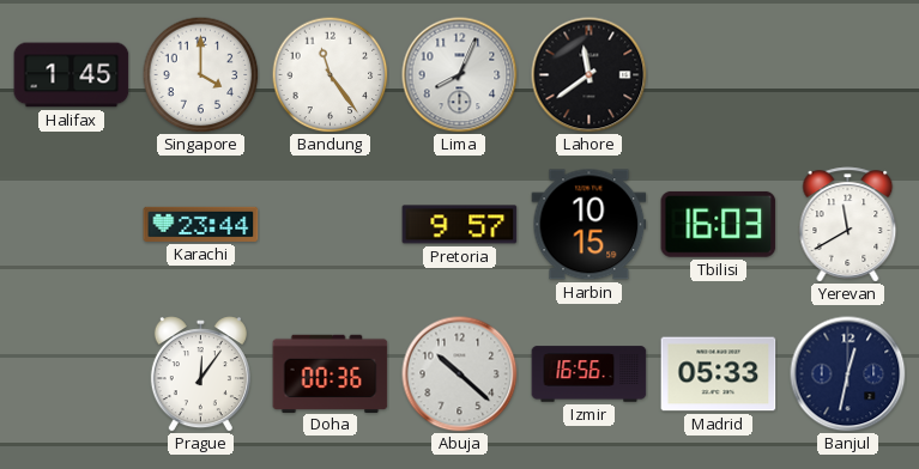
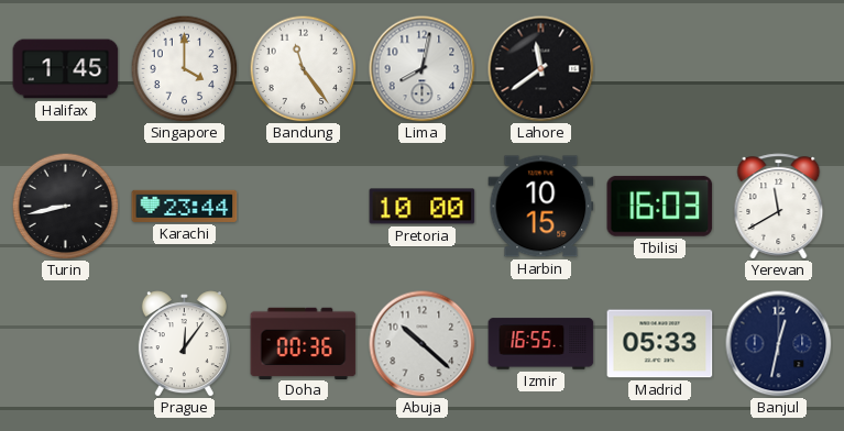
Lima: 8:04 -> 8:02 (423, 69)
Turin: none -> 8:43 (65, 206)
Pretoria: 9:57 -> 10:00 (423, 207)
Izmir: 16:56 -> 16:55 (541, 344)
